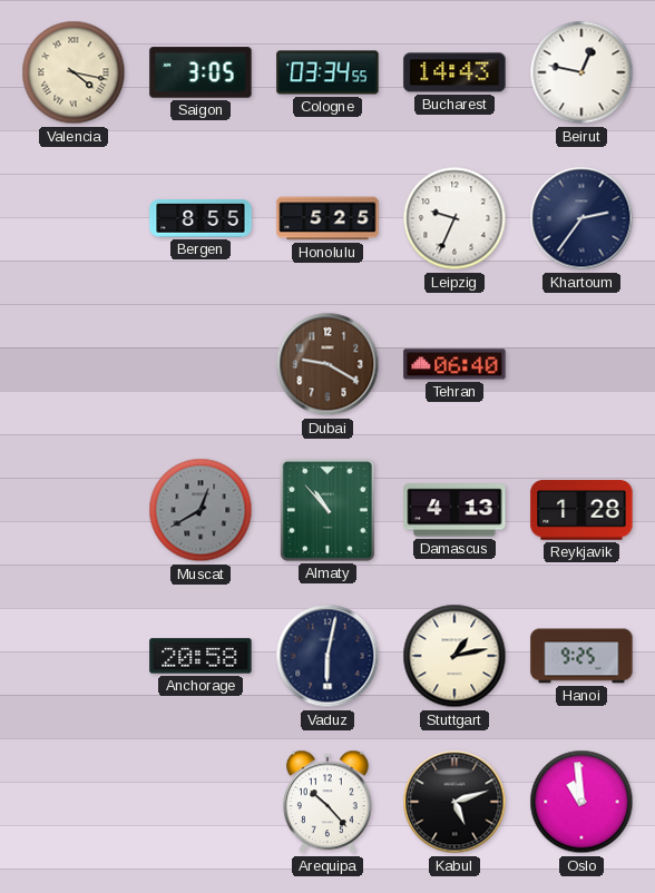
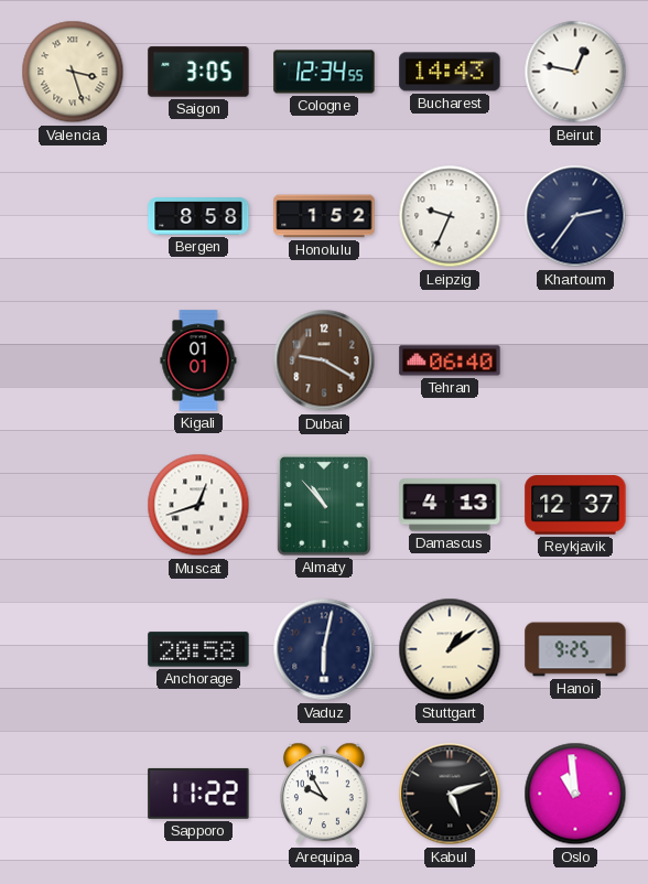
Valencia: 4:17 -> 3:27 (73, 72)
Cologne: 03:34 -> 12:34 (324, 72)
Bergen: 8:55 -> 8:58 (198, 216)
Honolulu: 5:25 -> 1:52 (324, 216)
Kigali: none -> 01:01 (198, 360)
Muscat: 12:40 -> 12:42 (198, 505)
Muscat dial: grey -> white (198, 505)
Reykjavik: 1:28 -> 12:37 (575, 505)
Stuttgart: 1:13 -> 1:09 (450, 649)
Sapporo: none -> 11:22 (198, 794)
Arequipa: 10:23 -> 9:55 (324, 794)
